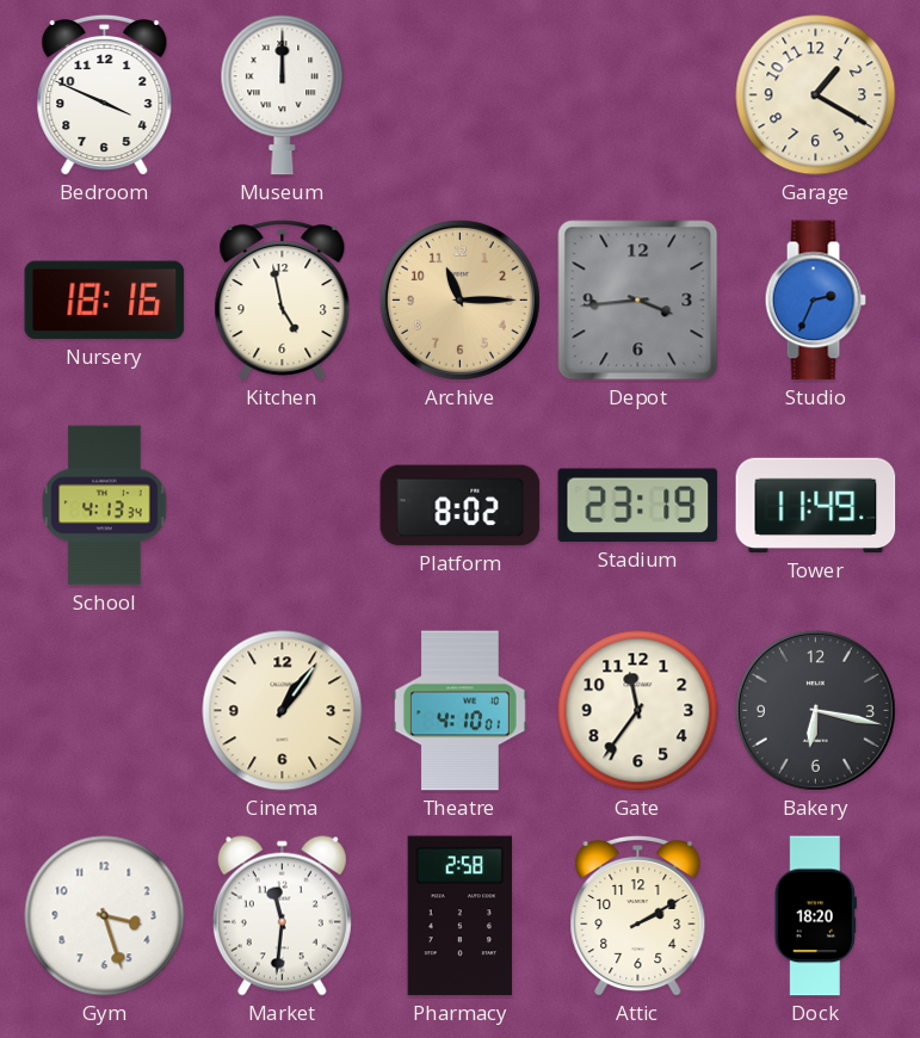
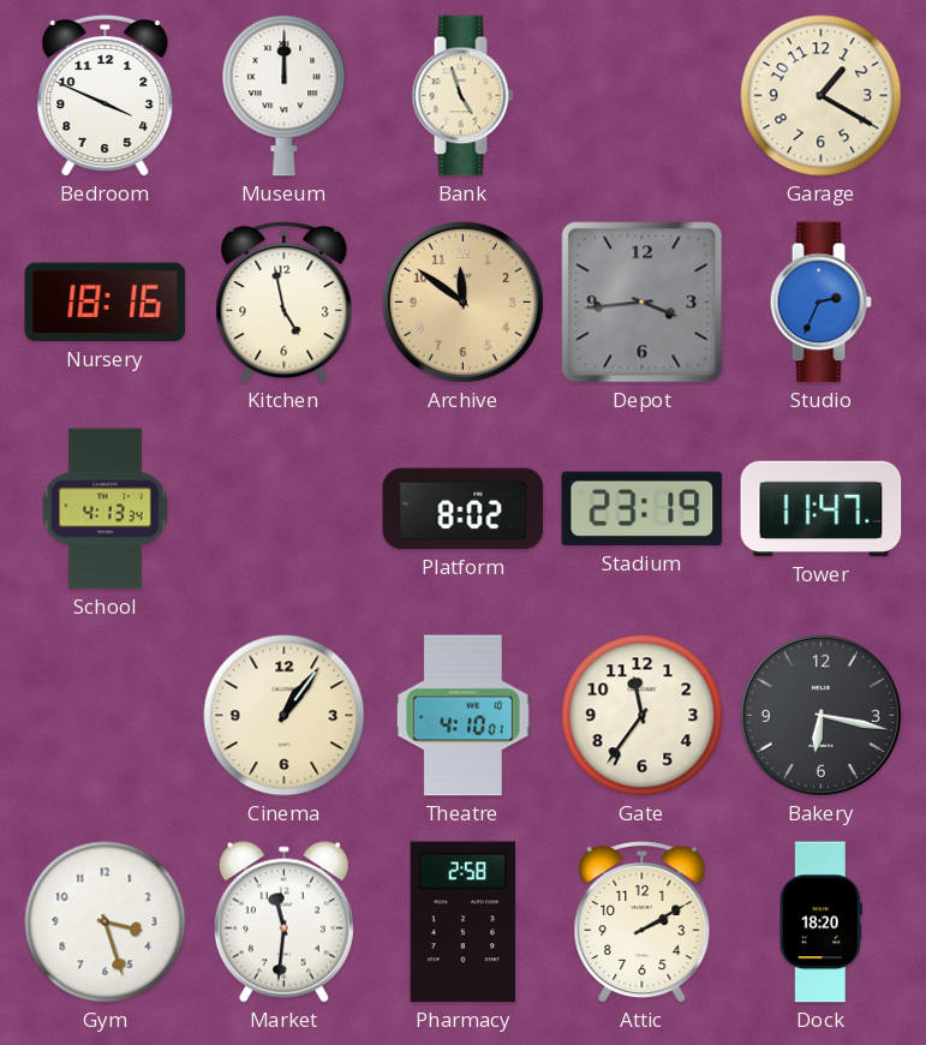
Bank: none -> 4:57 (462, 96)
Archive: 11:15 -> 11:51 (462, 301)
Tower: 11:49 -> 11:47 (822, 509)
